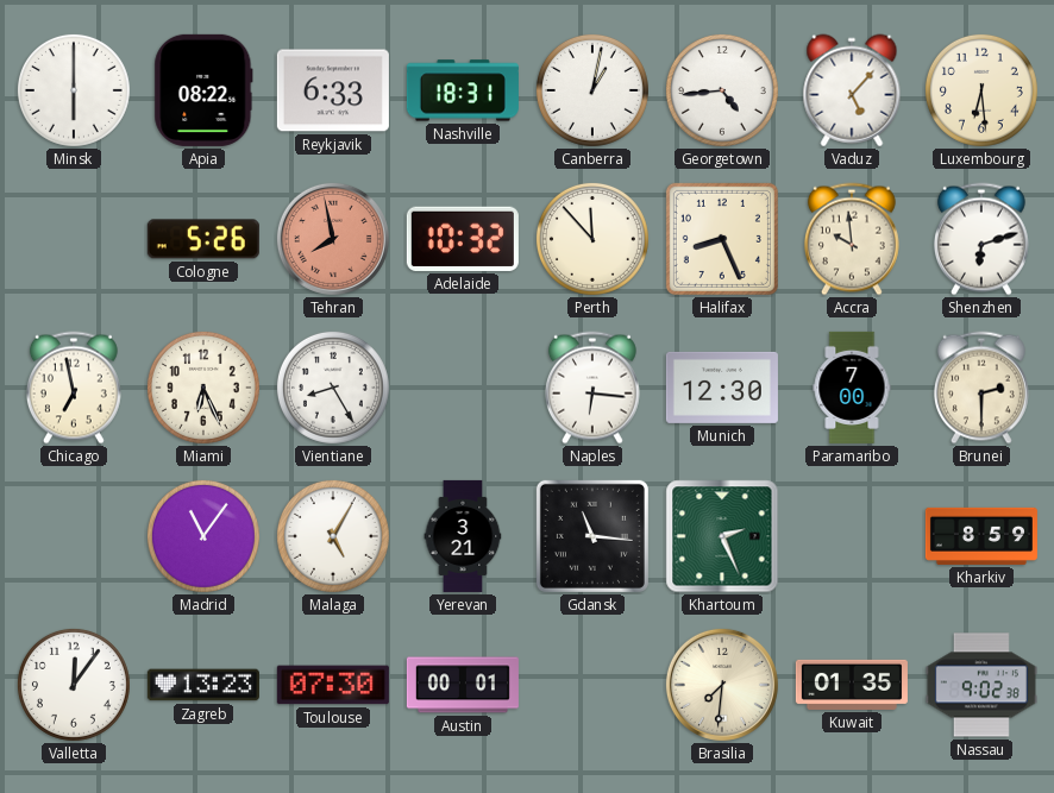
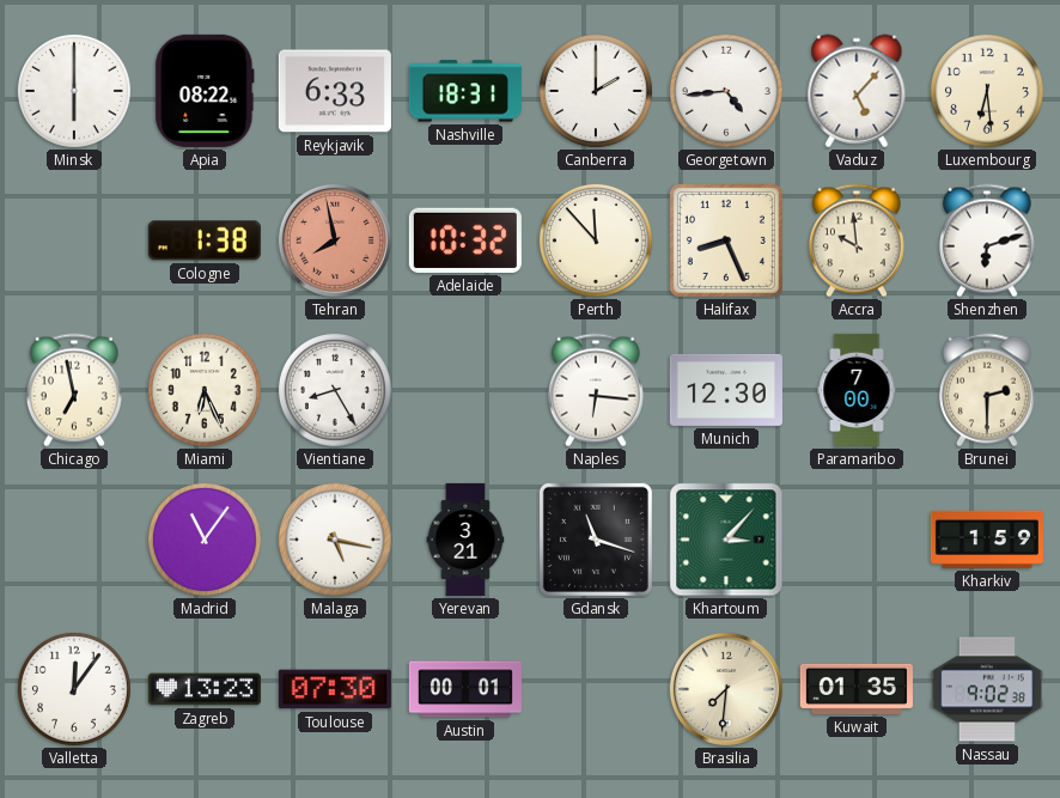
Canberra: 1:02 -> 2:00 (596, 91)
Cologne: 5:26 -> 1:38 (205, 240)
Malaga: 5:05 -> 5:17 (335, 540)
Gdansk: 11:16 -> 11:18 (596, 540)
Khartoum: 2:26 -> 3:07 (726, 540)
Kharkiv: 8:59 -> 1:59 (987, 540)
